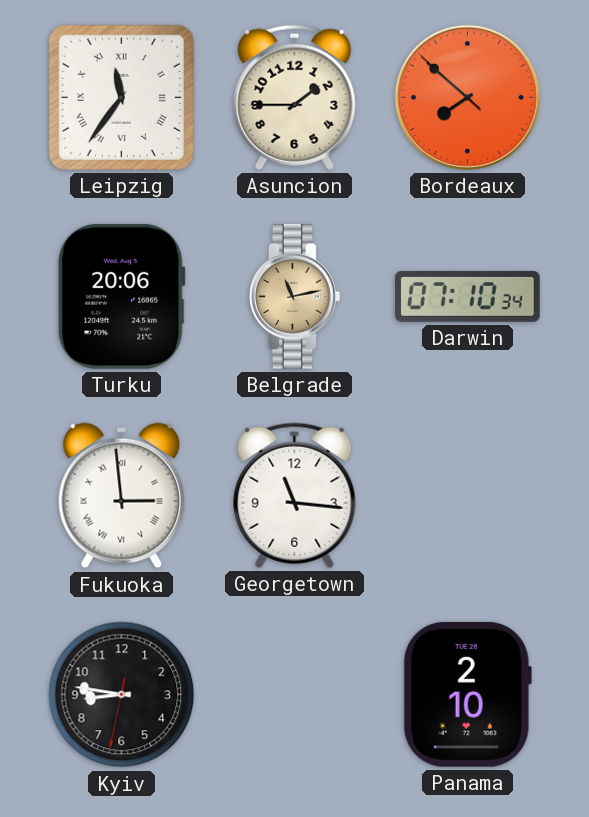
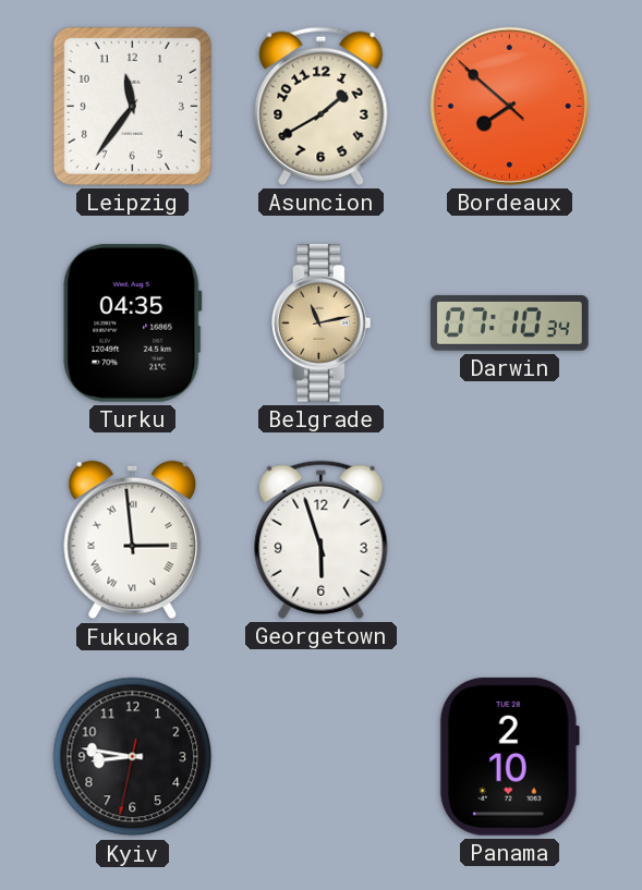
Leipzig numerals: Roman -> Arabic (132, 106)
Asuncion: 1:45 -> 1:40 (322, 106)
Turku: 20:06 -> 04:35 (133, 322)
Georgetown: 11:16 -> 5:57 (322, 539)
